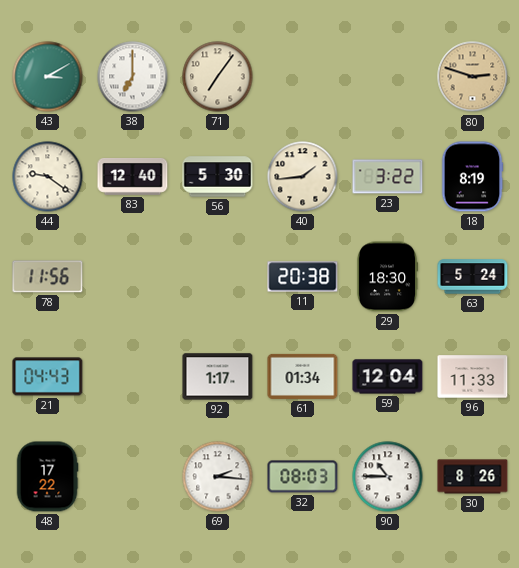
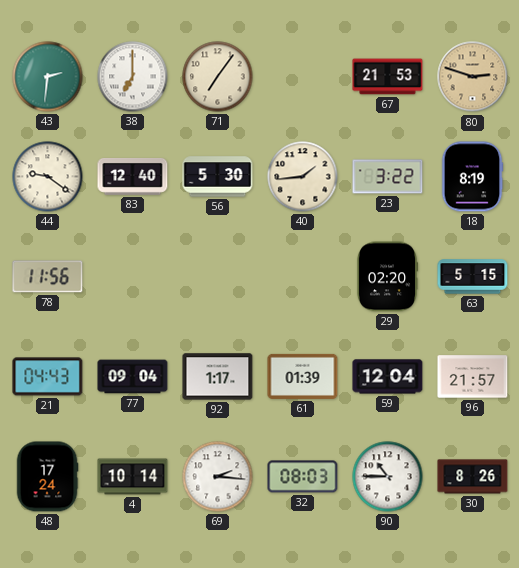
43: 3:10 -> 2:31 (48, 77)
67: none -> 21:53 (388, 77)
11: 20:38 -> none (303, 277)
29: 18:30 -> 02:20 (387, 277)
63: 5:24 -> 5:15 (473, 277)
77: none -> 09:04 (133, 377)
61: 01:34 -> 01:39 (303, 376)
96: 11:33 -> 21:57 (473, 377)
48: 17:22 -> 17:24 (47, 477)
4: none -> 10:14 (133, 477)
